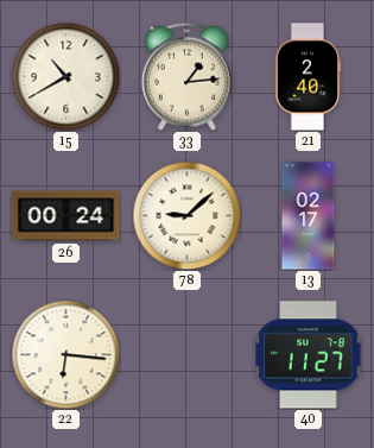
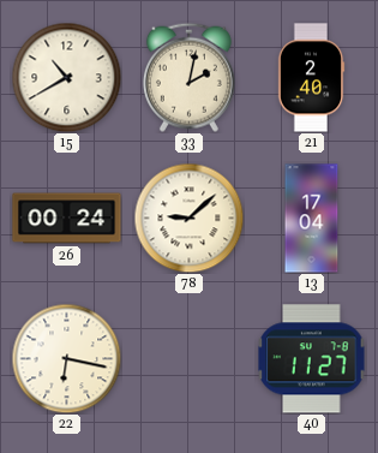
33: 1:14 -> 2:02 (188, 77)
13: 02:17 -> 17:04 (312, 219)
22: 6:16 -> 6:17 (66, 358)
